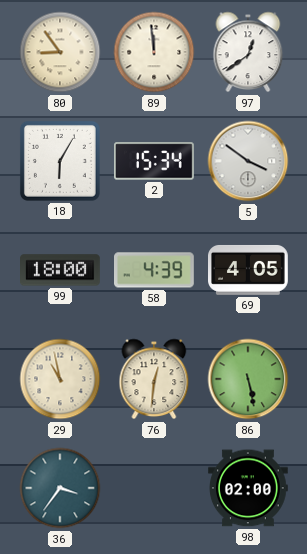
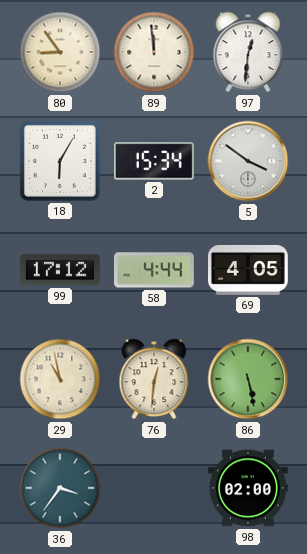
97: 12:39 -> 12:31 (248, 52)
99: 18:00 -> 17:12 (61, 270)
58: 4:39 -> 4:44 (155, 270)
